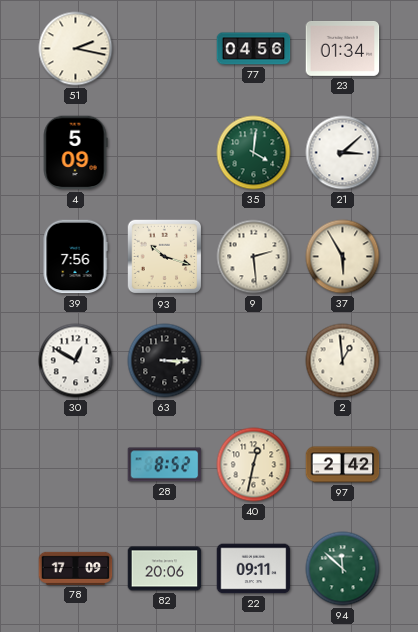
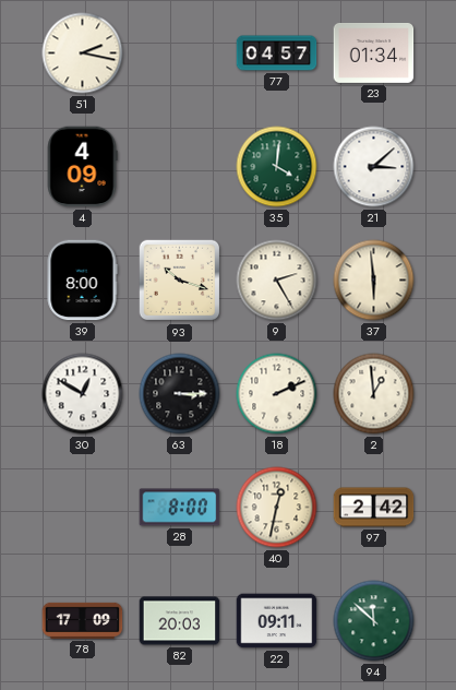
77: 04:56 -> 04:57 (277, 53)
4: 5:09 -> 4:09 (82, 167)
39: 7:56 -> 8:00 (82, 281)
9: 2:29 -> 2:25 (277, 281)
37: 5:55 -> 5:59 (374, 281)
18: none -> 2:11 (277, 394)
28: 8:52 -> 8:00 (180, 508)
82: 20:06 -> 20:03 (180, 621)
